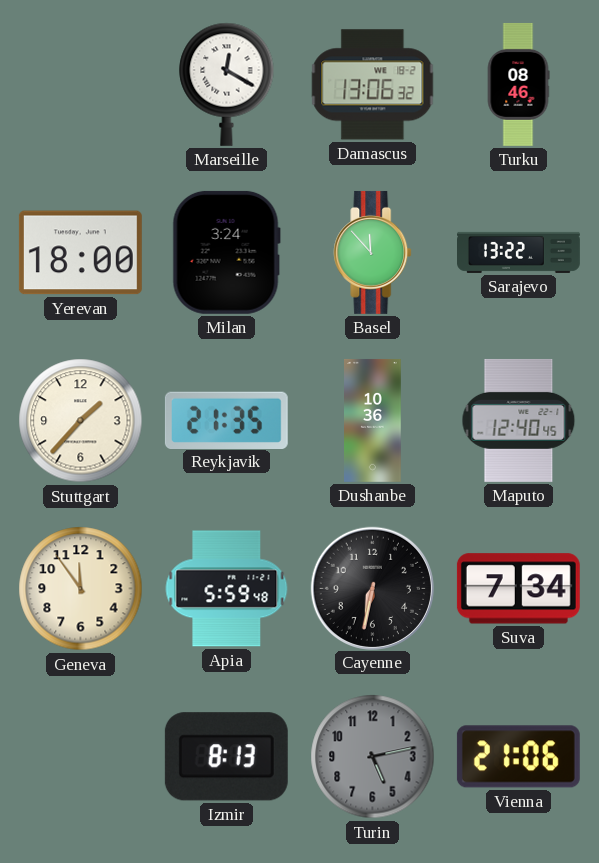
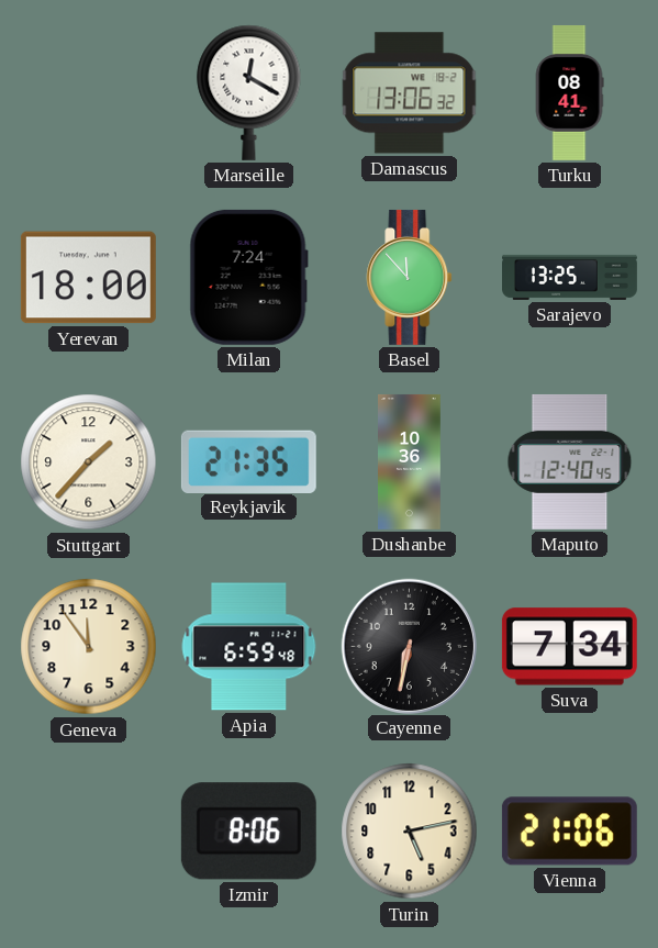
Turku: 08:46 -> 08:41 (569, 92)
Milan: 3:24 -> 7:24 (248, 277)
Sarajevo: 13:22 -> 13:25 (570, 277)
Apia: 5:59 -> 6:59 (249, 647)
Izmir: 8:13 -> 8:06 (248, 832)
Turin dial: grey -> cream (410, 832)
